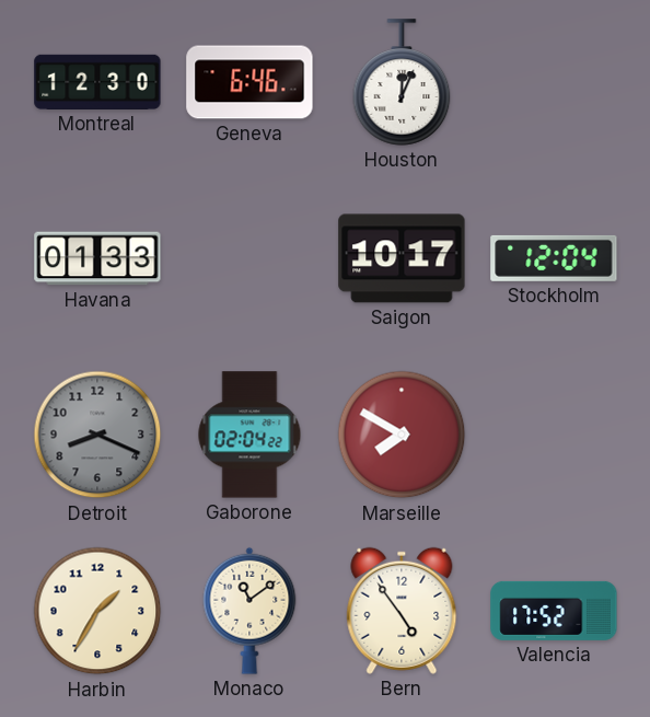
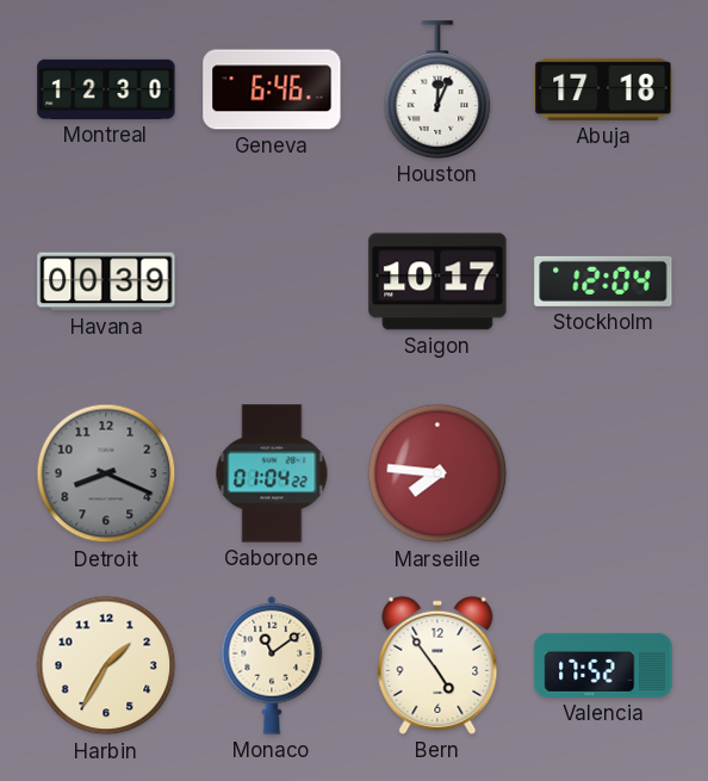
Abuja: none -> 17:18 (603, 89)
Havana: 01:33 -> 00:39 (106, 281)
Gaborone: 02:04 -> 01:04 (272, 473)
Marseille: 7:50 -> 7:46 (437, 473)
